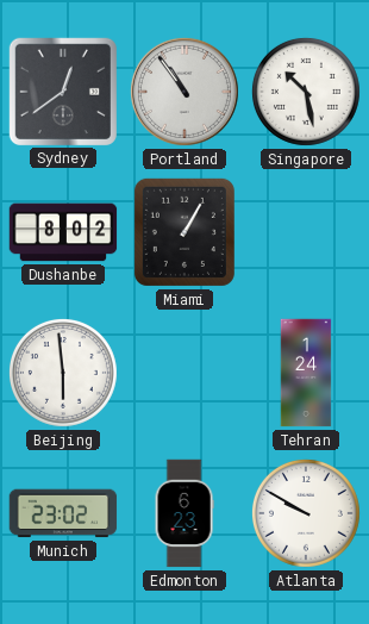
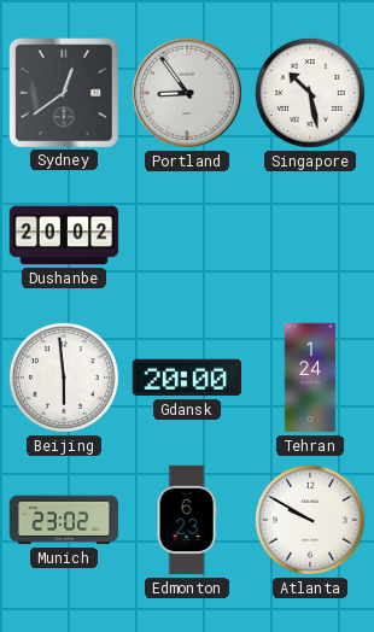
Portland: 10:54 -> 8:54 (187, 93)
Dushanbe: 8:02 -> 20:02 (64, 235)
Miami: 1:05 -> none (185, 232)
Gdansk: none -> 20:00 (187, 378)
